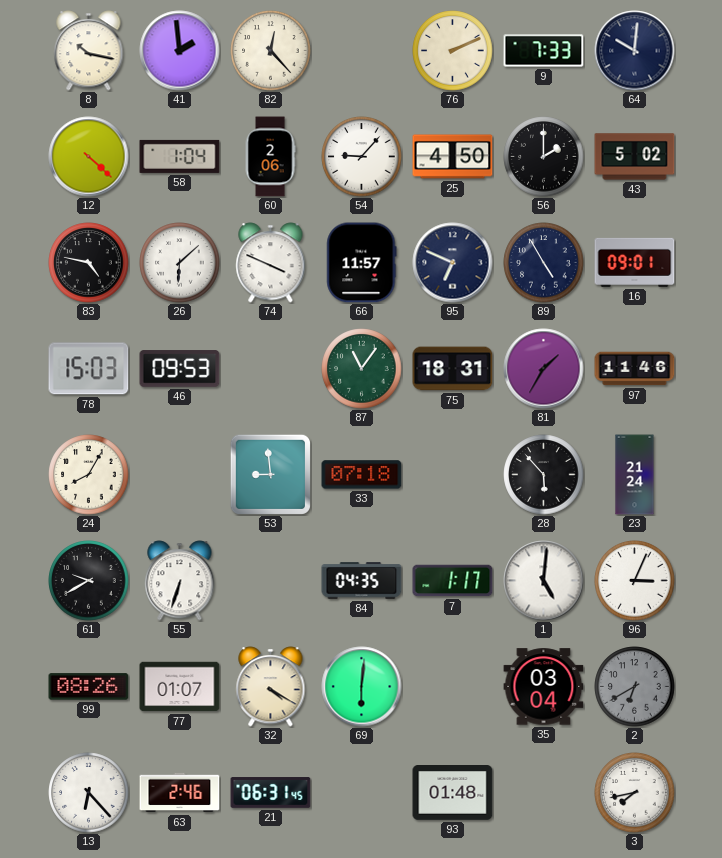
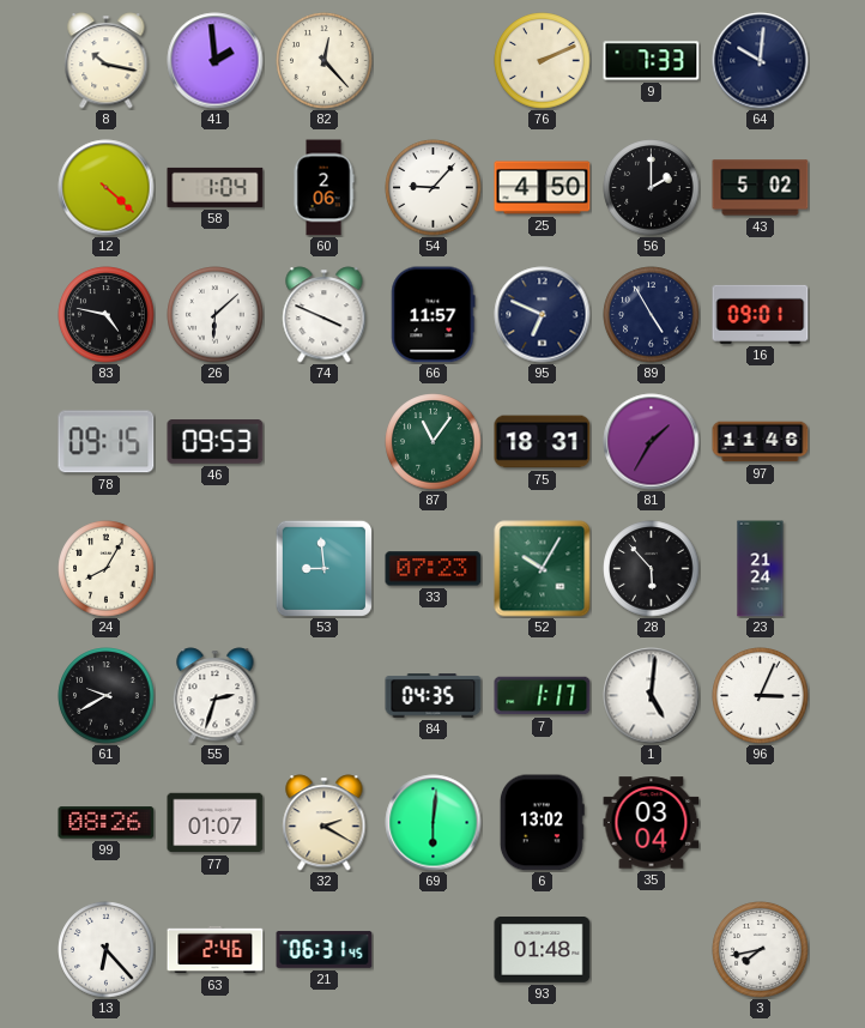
78: 15:03 -> 09:15 (107, 442)
33: 07:18 -> 07:23 (434, 569)
52: none -> 10:05 (543, 569)
55: 6:33 -> 2:33 (216, 696)
32: 4:20 -> 2:20 (325, 823)
6: none -> 13:02 (542, 823)
2: 6:40 -> none (635, 687)
